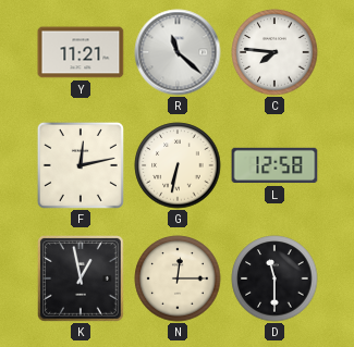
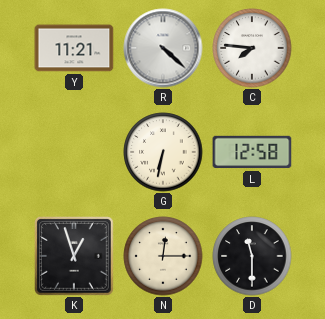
R: 11:22 -> 4:22 (163, 48)
F: 12:13 -> none (81, 165)
K: 12:58 -> 12:57 (75, 257)
